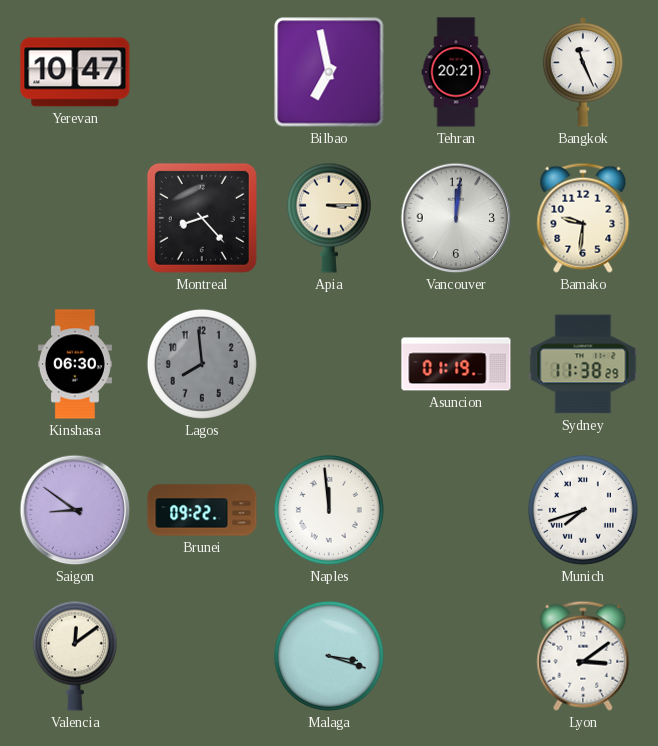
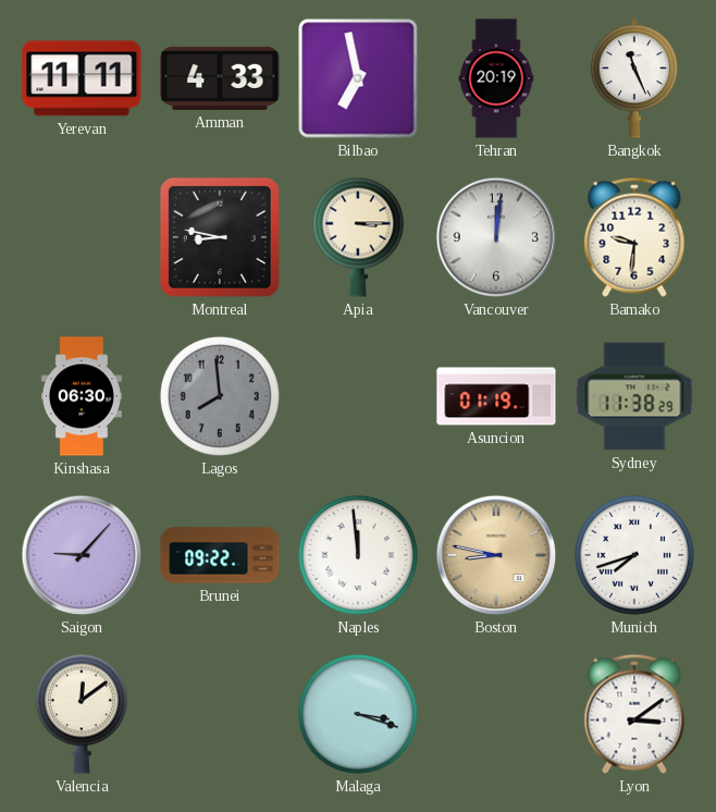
Yerevan: 10:47 -> 11:11 (82, 78)
Amman: none -> 4:33 (220, 78)
Tehran: 20:21 -> 20:19 (496, 78)
Montreal: 8:23 -> 8:47 (220, 237)
Saigon: 8:51 -> 9:07 (82, 555)
Boston: none -> 8:47 (496, 555)
